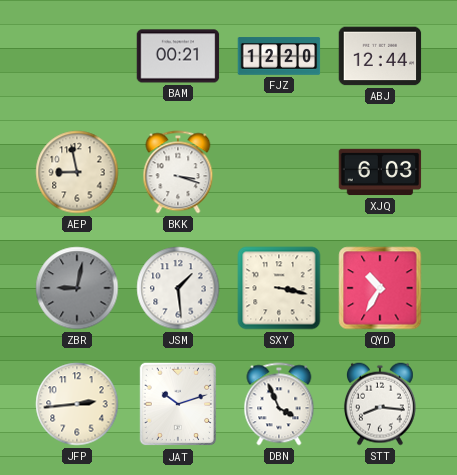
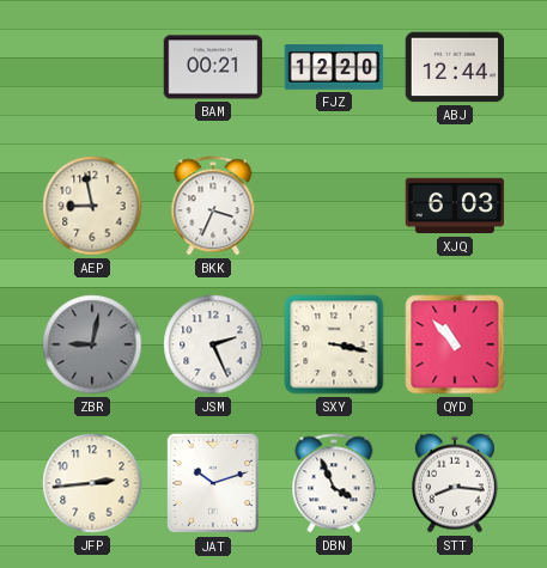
BKK: 3:18 -> 3:34 (213, 206)
JSM: 1:29 -> 2:26 (213, 344)
QYD: 10:35 -> 10:53 (455, 344)
